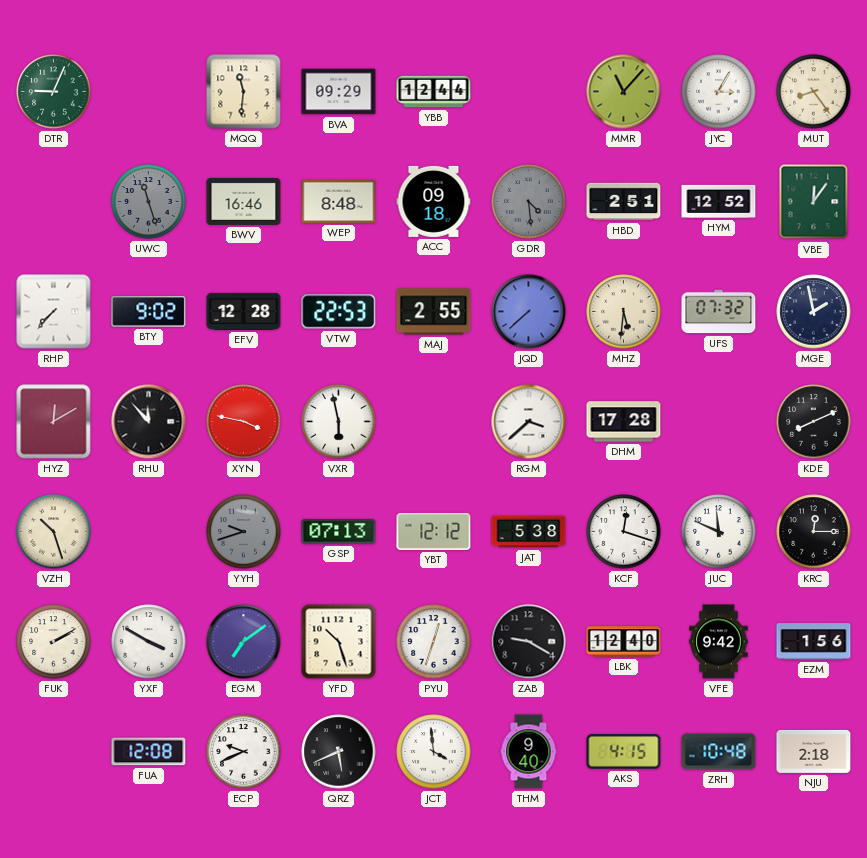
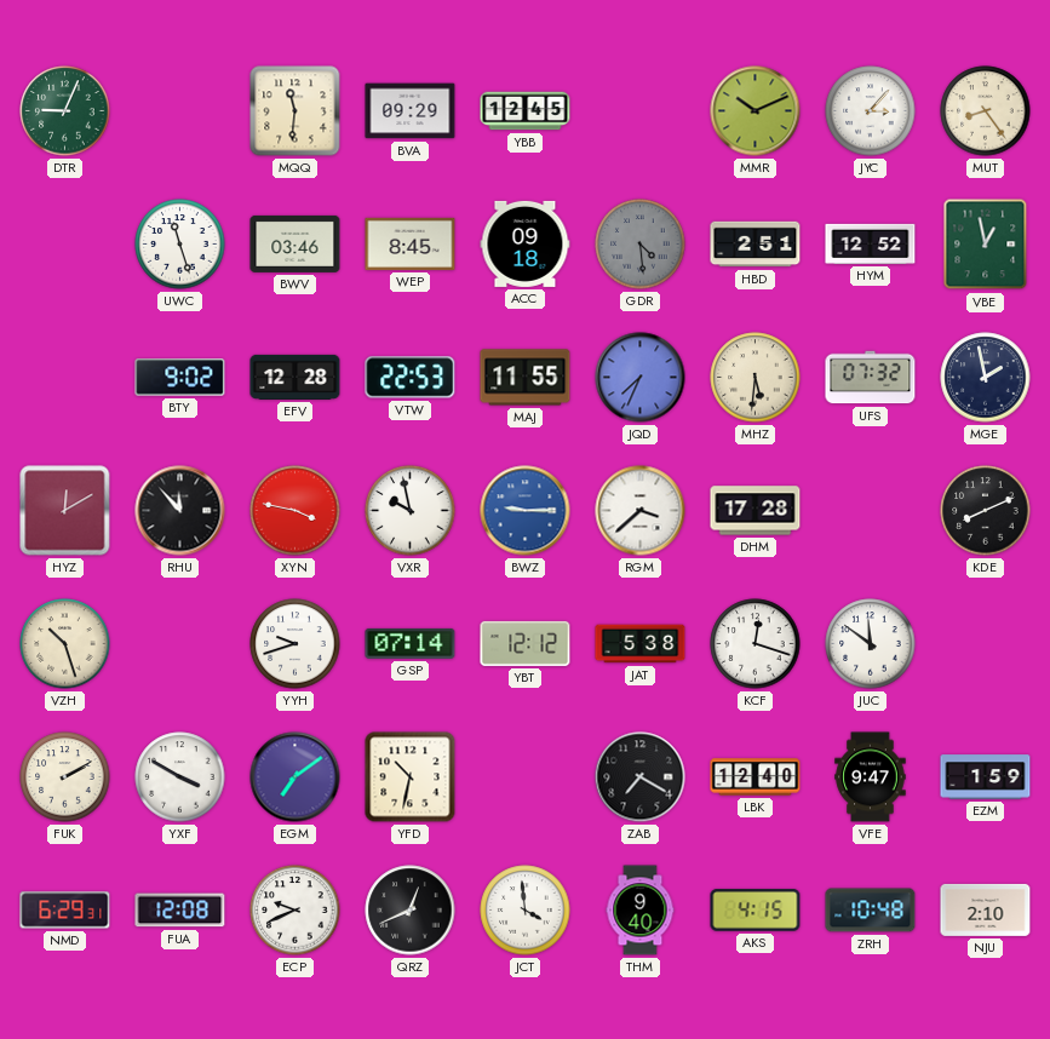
YBB: 12:44 -> 12:45 (526, 111)
MMR: 11:07 -> 10:11 (756, 111)
JYC: 3:05 -> 3:07 (871, 111)
UWC dial: grey -> white (180, 245)
BWV: 16:46 -> 03:46 (296, 243)
WEP: 8:48 -> 8:45 (411, 243)
VBE: 12:06 -> 12:58 (986, 245)
RHP: 7:37 -> none (54, 312)
MAJ: 2:55 -> 11:55 (526, 378)
JQD: 7:38 -> 7:34 (641, 378)
VXR: 5:58 -> 9:58 (411, 511)
BWZ: none -> 9:15 (526, 511)
YYH dial: grey -> white (296, 644)
GSP: 07:13 -> 07:14 (411, 643)
JUC: 11:49 -> 11:51 (871, 644)
KRC: 12:15 -> none (814, 532)
YFD: 10:27 -> 10:32 (411, 777)
PYU: 12:33 -> none (434, 642)
ZAB: 9:20 -> 7:20 (641, 777)
VFE: 9:42 -> 9:47 (871, 777)
EZM: 1:56 -> 1:59 (986, 777)
NMD: none -> 6:29 (65, 911)
QRZ: 5:41 -> 12:41 (411, 911)
NJU: 2:18 -> 2:10 (986, 909)
